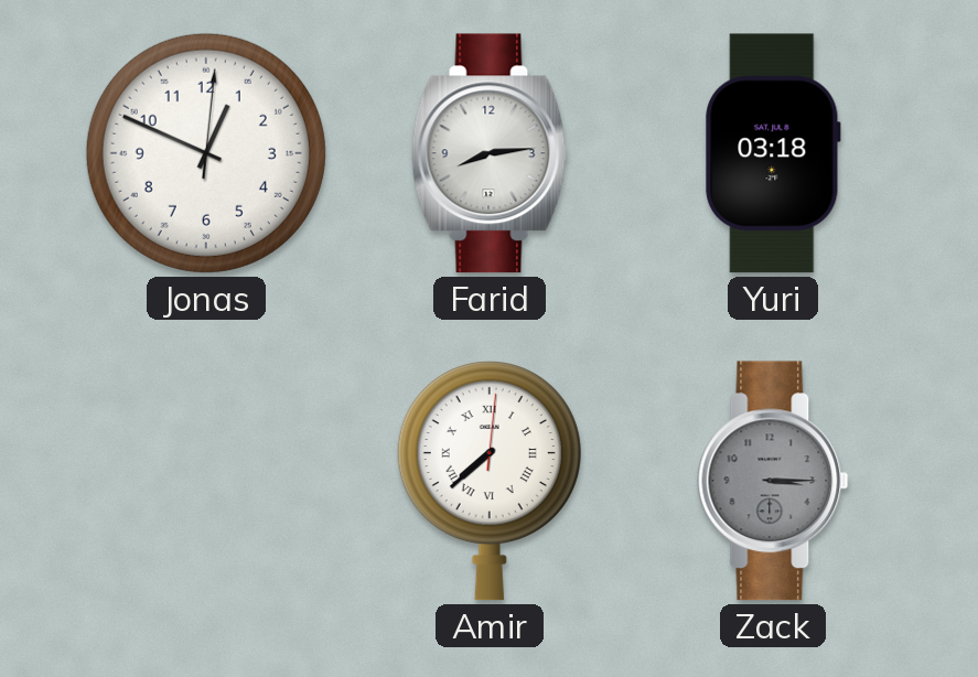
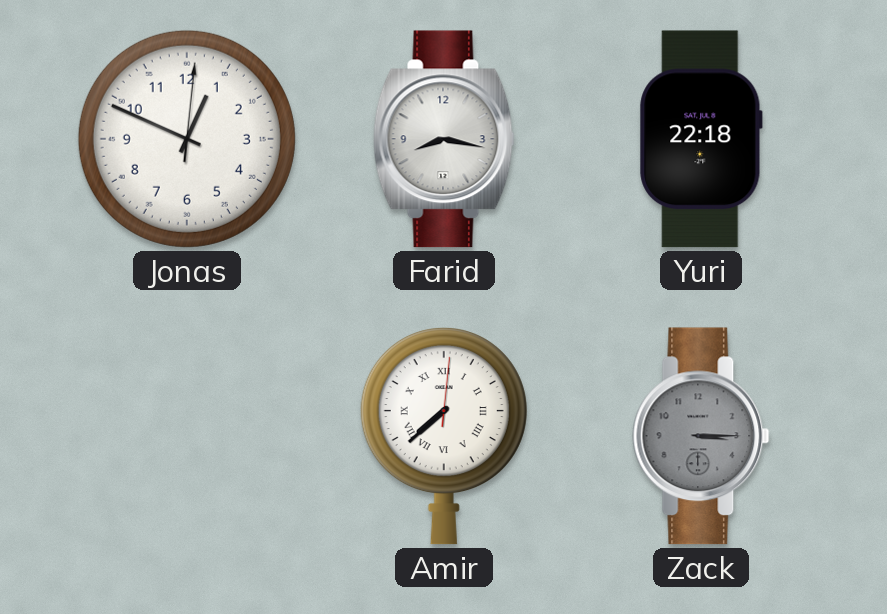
Farid: 8:14 -> 8:17 (444, 139)
Yuri: 03:18 -> 22:18 (701, 139)
